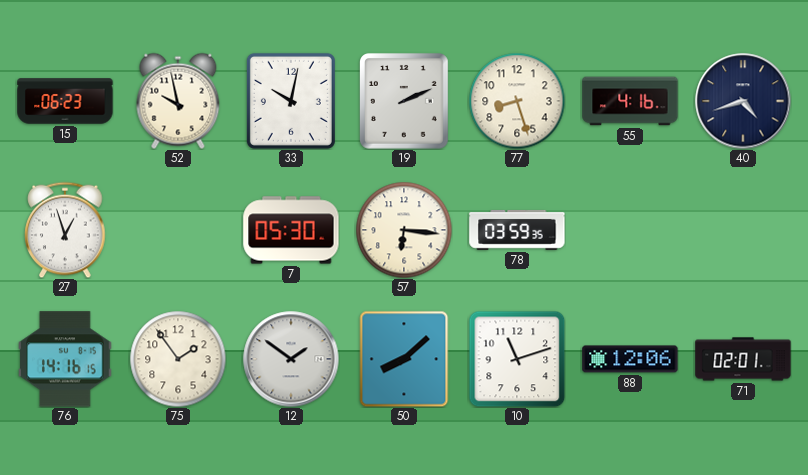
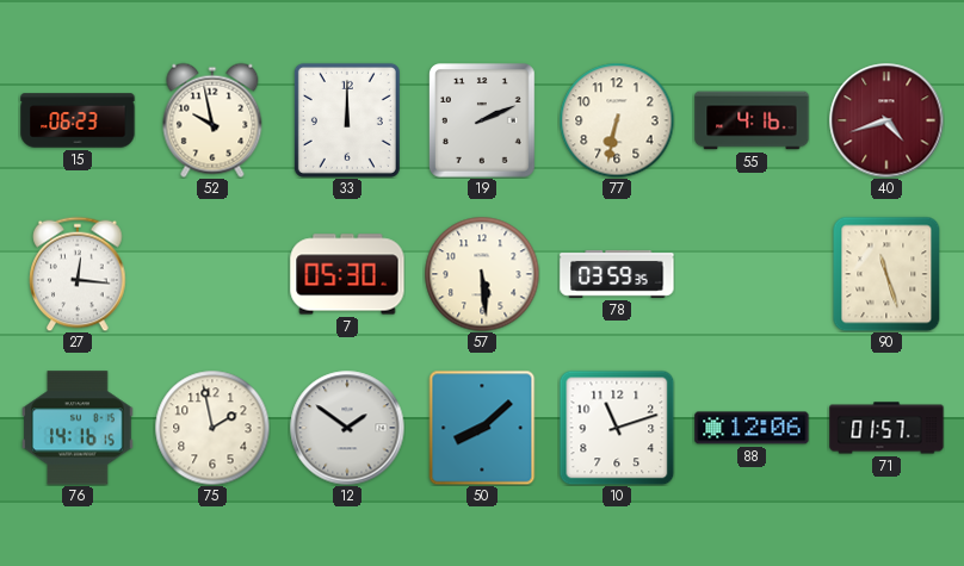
33: 10:02 -> 12:00 (347, 120)
77: 8:27 -> 6:32 (617, 120)
40 dial: navy -> burgundy (886, 120)
27: 12:57 -> 12:16 (78, 274)
57: 6:16 -> 5:29 (482, 274)
90: none -> 11:27 (886, 274)
75: 1:54 -> 1:58 (212, 428)
71: 02:01 -> 01:57 (886, 428)
